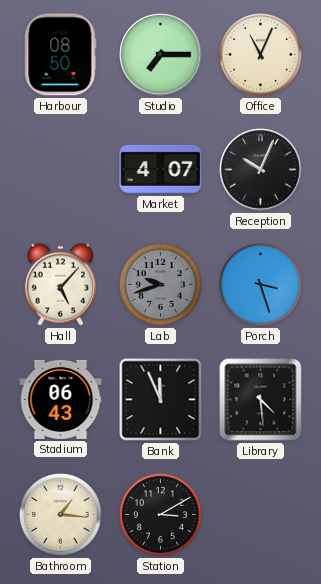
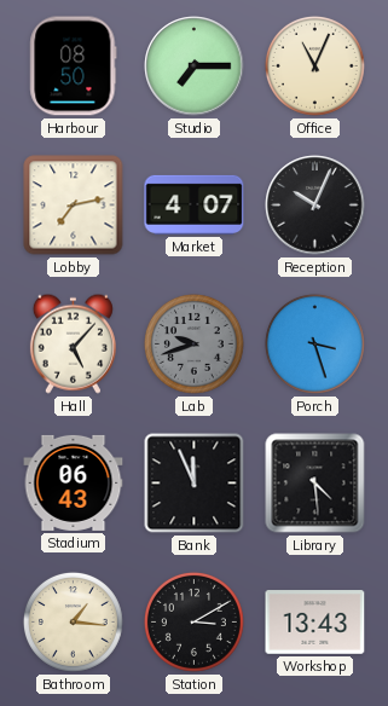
Lobby: none -> 7:13 (74, 206)
Workshop: none -> 13:43 (315, 623)
